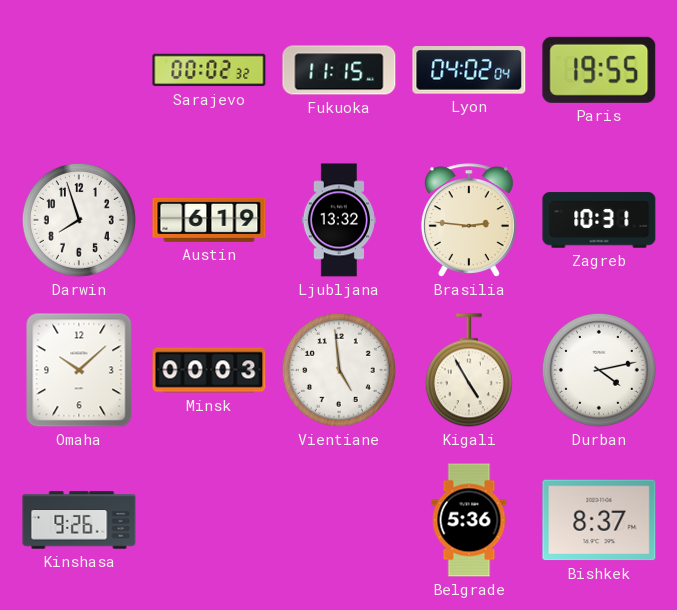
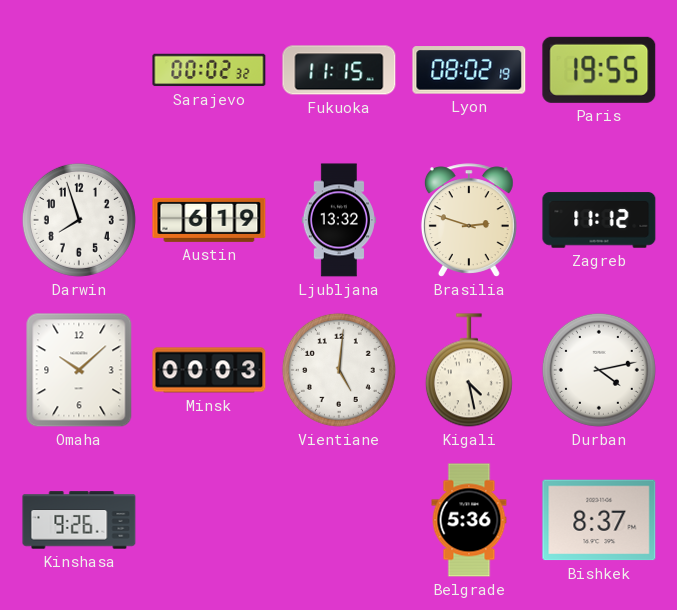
Lyon: 04:02 -> 08:02 (469, 70)
Brasilia: 2:46 -> 2:48 (469, 220)
Zagreb: 10:31 -> 11:12 (599, 220)
Vientiane: 4:59 -> 5:01 (339, 370)
Kigali: 4:55 -> 4:28 (469, 370)
